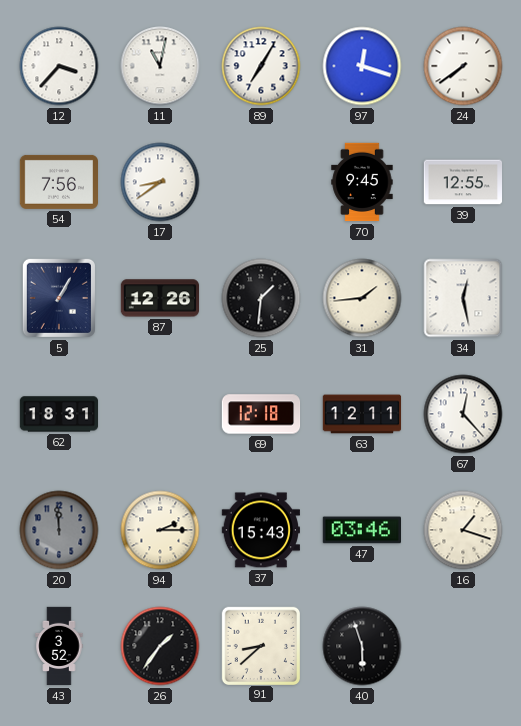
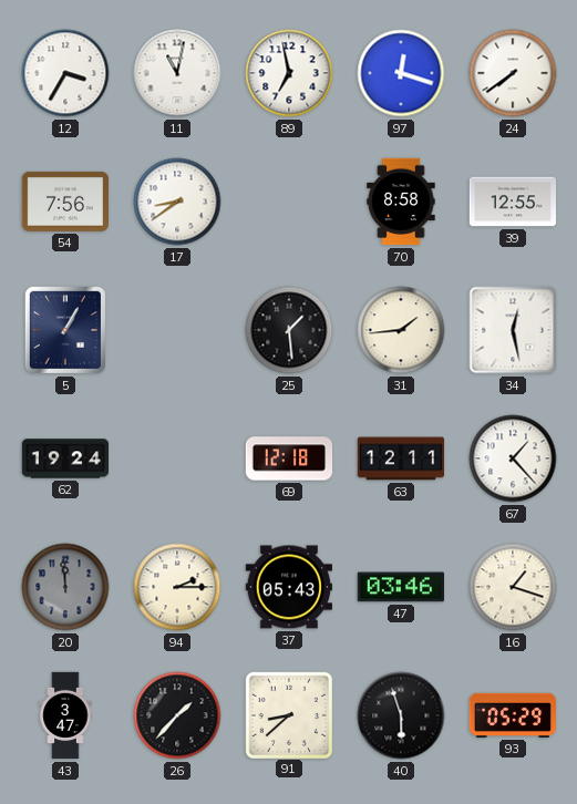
12: 3:37 -> 3:35 (65, 73)
89: 7:05 -> 6:58 (289, 73)
70: 9:45 -> 8:58 (401, 202)
87: 12:26 -> none (160, 298)
25: 1:31 -> 1:29 (289, 330)
62: 18:31 -> 19:24 (65, 458)
67: 12:23 -> 1:23 (513, 458)
37: 15:43 -> 05:43 (288, 587)
43: 3:52 -> 3:47 (65, 715)
26: 1:36 -> 1:37 (177, 715)
93: none -> 05:29 (513, 715)
